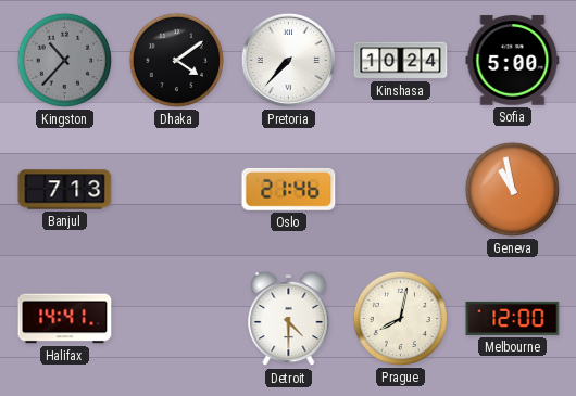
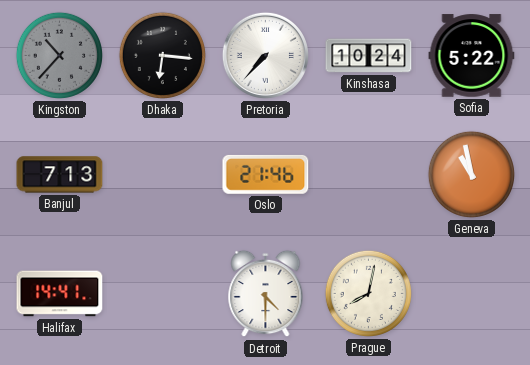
Dhaka: 4:09 -> 6:16 (162, 55)
Sofia: 5:00 -> 5:22 (472, 56)
Melbourne: 12:00 -> none (513, 318)
